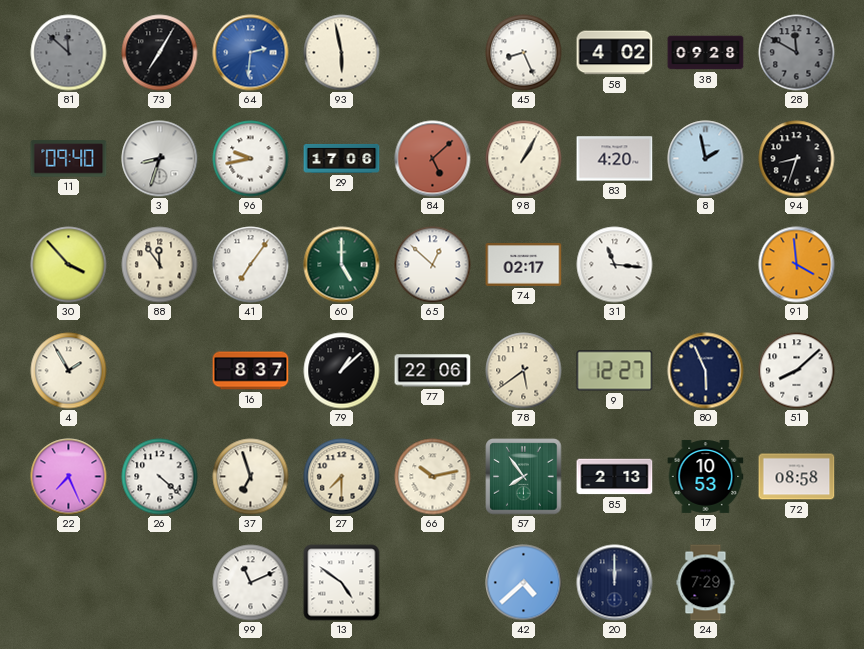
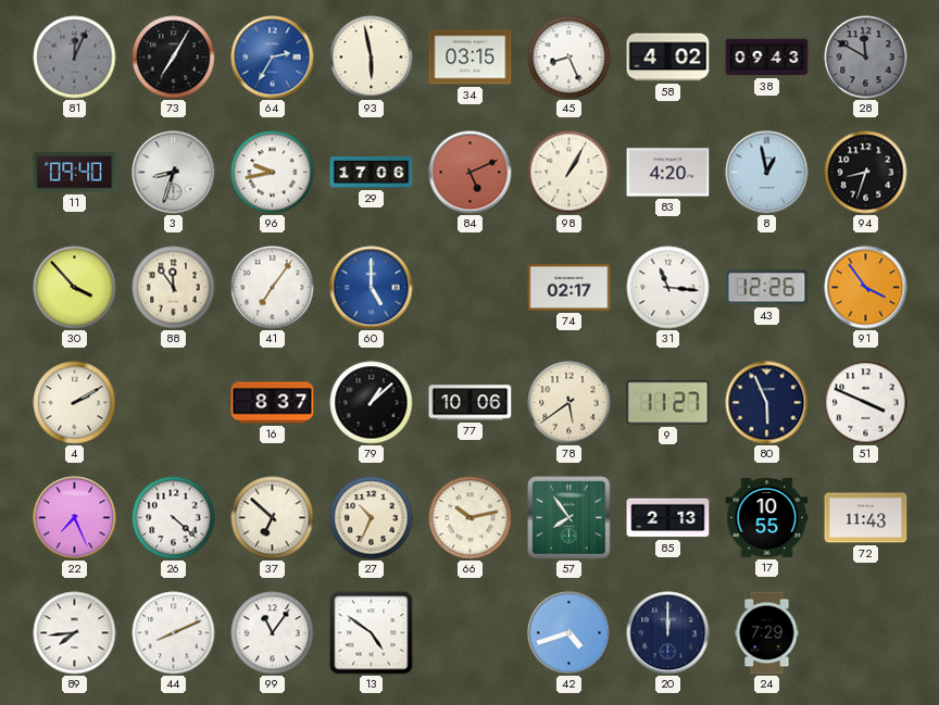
81: 11:52 -> 12:04 (75, 58)
64: 2:31 -> 2:35 (273, 58)
34: none -> 03:15 (471, 58)
38: 09:28 -> 09:43 (767, 58)
84: 5:08 -> 5:11 (471, 173)
8: 1:58 -> 12:58 (767, 173)
60 dial: green -> blue (372, 288)
65: 12:52 -> none (433, 265)
43: none -> 12:26 (767, 288)
91: 3:59 -> 3:54 (866, 288)
4: 1:55 -> 2:10 (75, 403)
77: 22:06 -> 10:06 (471, 403)
9: 12:27 -> 11:27 (668, 403)
51: 8:08 -> 3:49 (866, 403)
37: 6:57 -> 6:52 (273, 518)
27: 7:30 -> 10:34 (372, 518)
17: 10:53 -> 10:55 (767, 517)
72: 08:58 -> 11:43 (866, 518)
89: none -> 7:44 (75, 633)
44: none -> 8:11 (174, 633)
99: 11:11 -> 11:06 (273, 633)
42: 4:38 -> 4:42 (569, 633)
